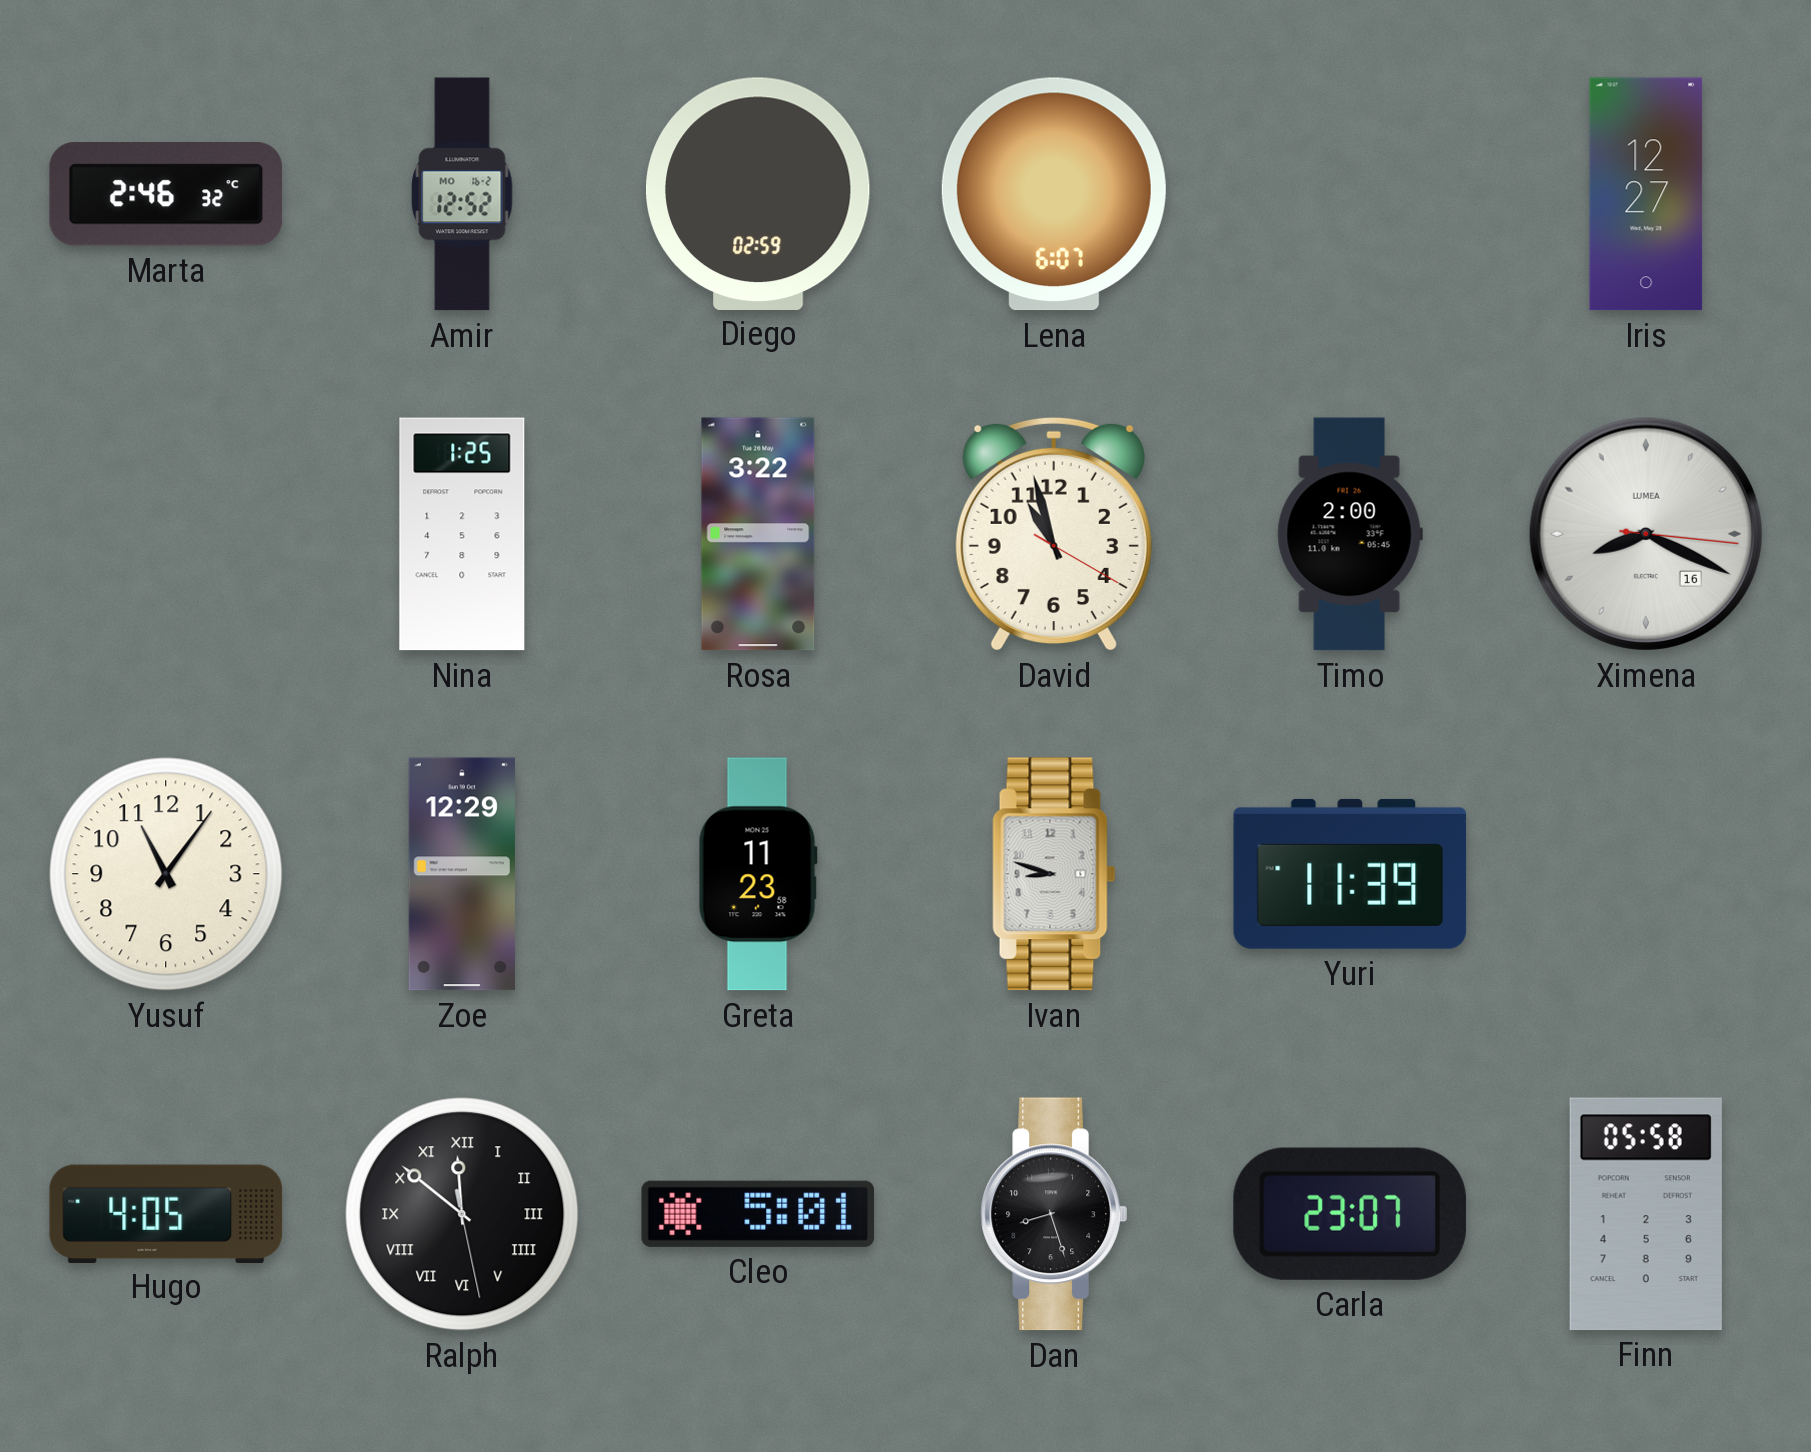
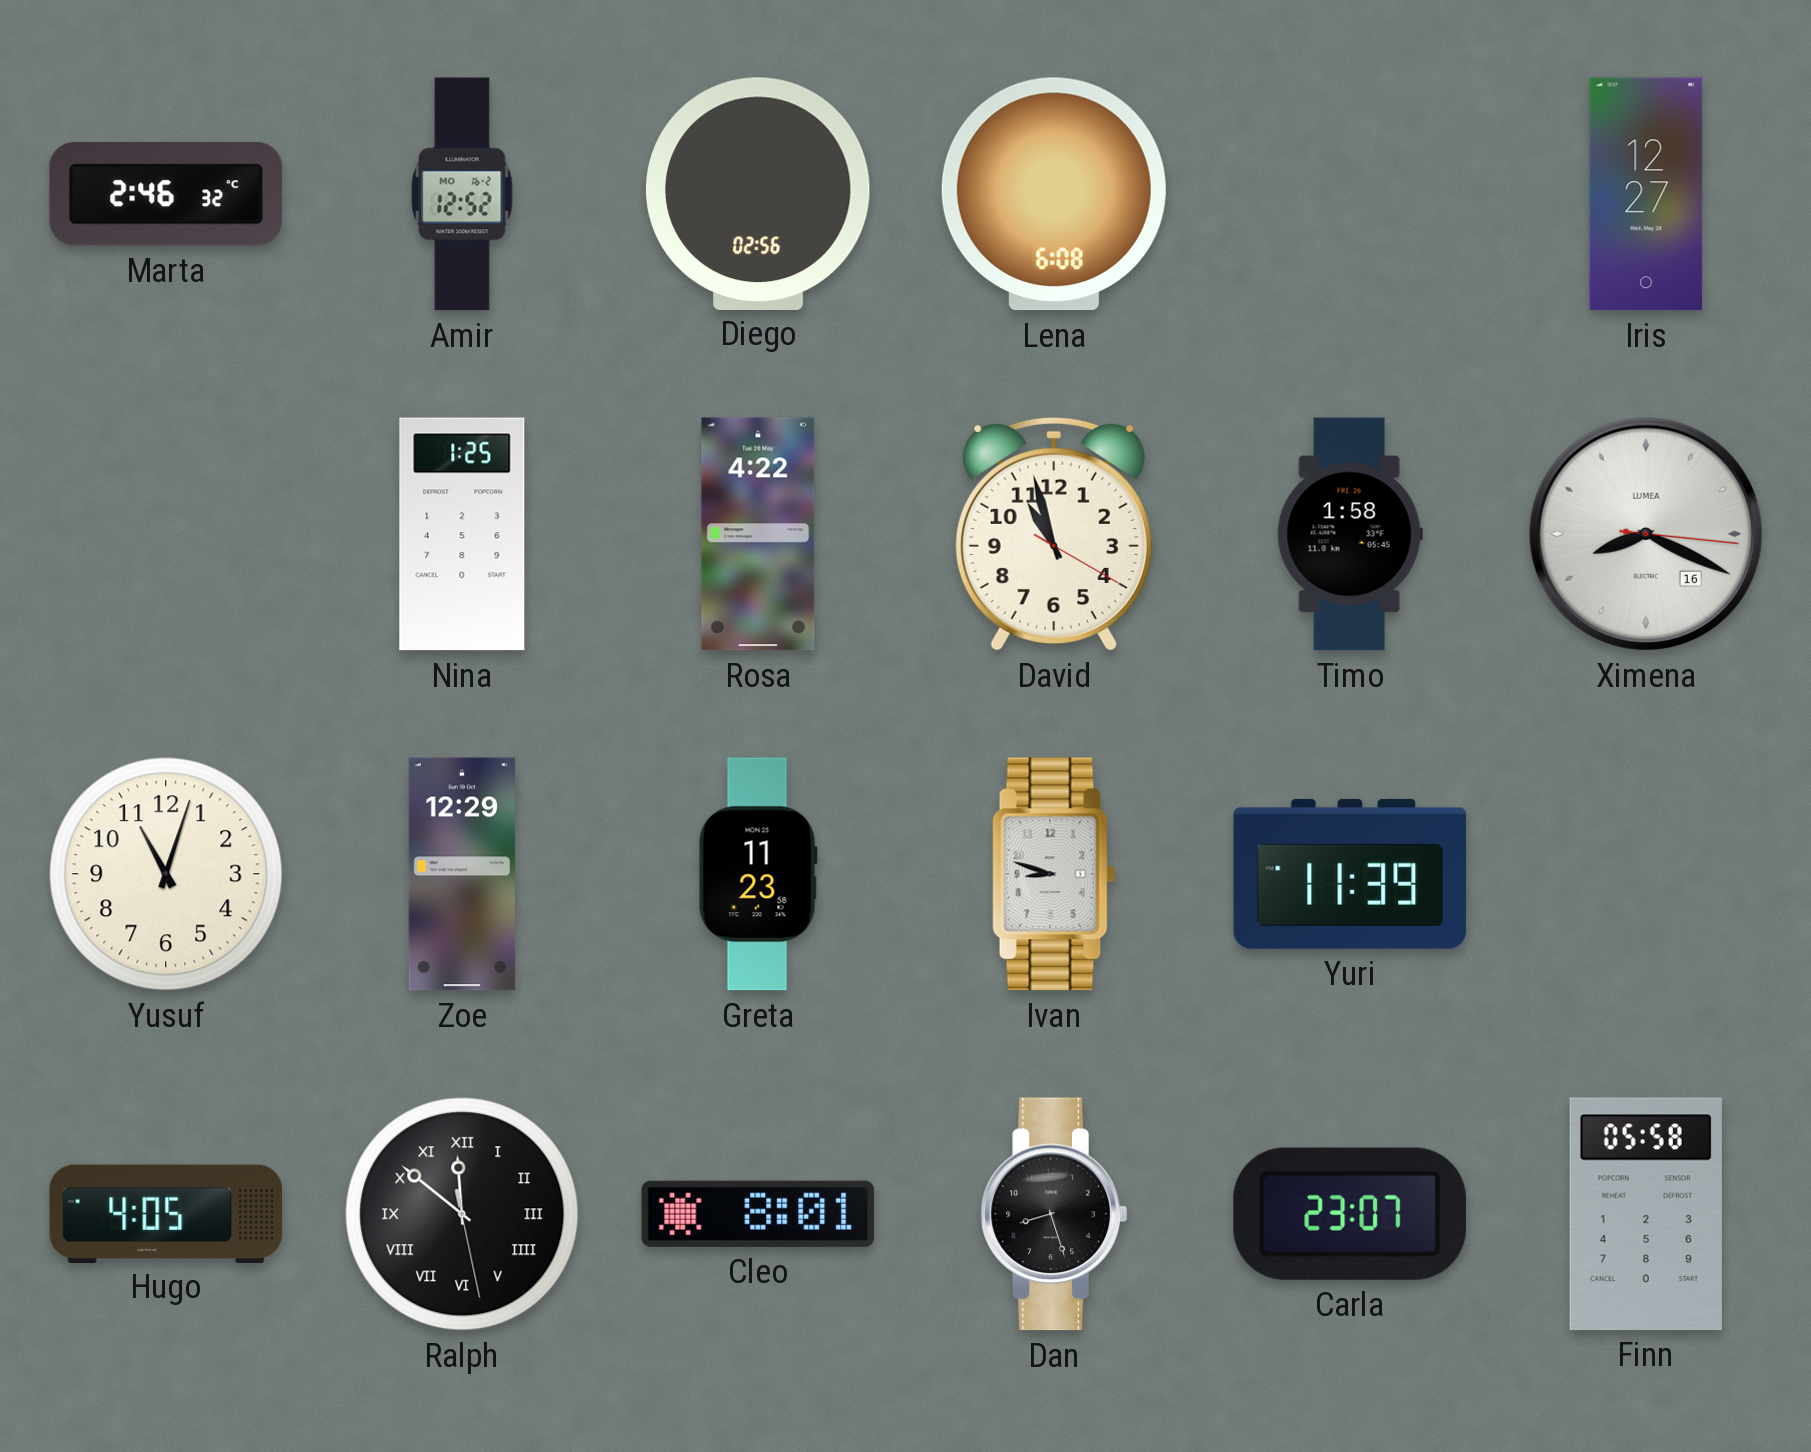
Diego: 02:59 -> 02:56 (758, 193)
Lena: 6:07 -> 6:08 (1054, 194)
Rosa: 3:22 -> 4:22 (758, 534)
Timo: 2:00 -> 1:58 (1350, 534)
Yusuf: 11:06 -> 11:03 (166, 874)
Cleo: 5:01 -> 8:01 (758, 1214)
